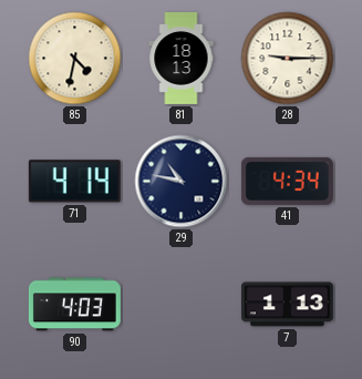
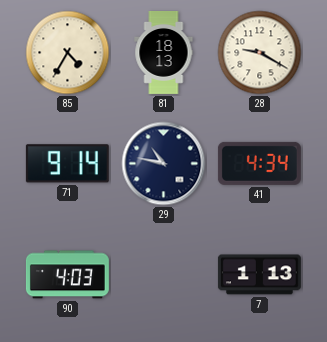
85: 4:32 -> 4:35 (68, 53)
28: 9:15 -> 9:20 (260, 53)
71: 4:14 -> 9:14 (67, 164)
